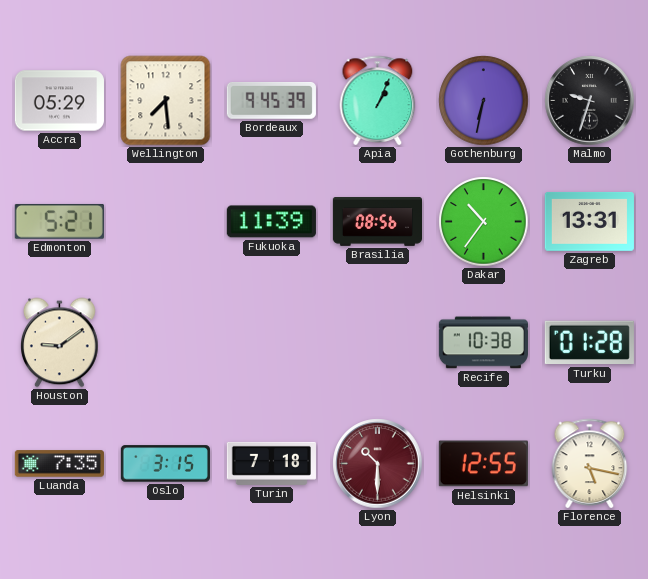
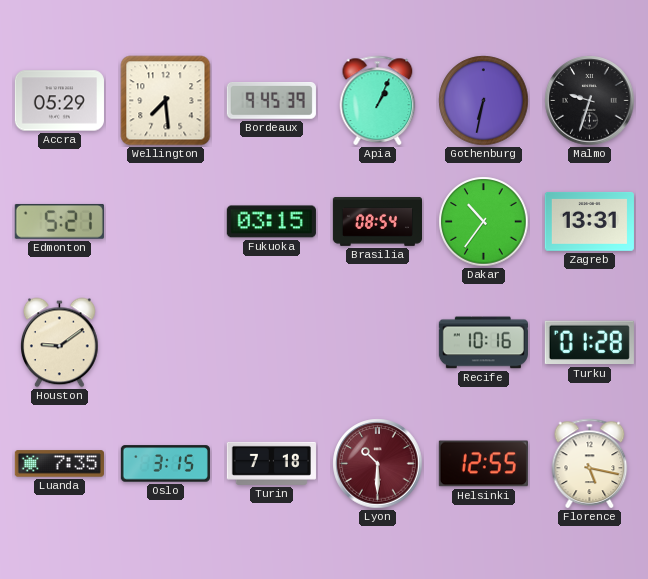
Fukuoka: 11:39 -> 03:15 (271, 222)
Brasilia: 08:56 -> 08:54 (377, 222)
Recife: 10:38 -> 10:16 (483, 343)
